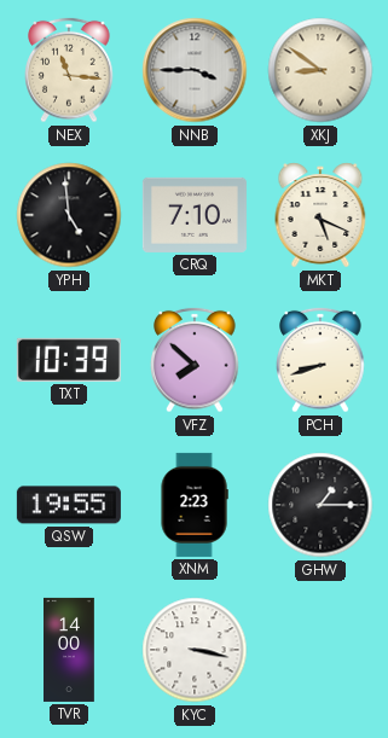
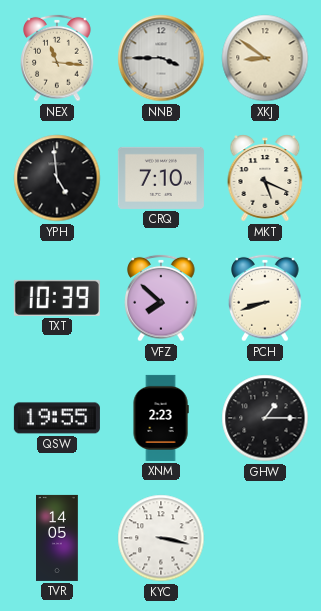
TVR: 14:00 -> 14:05 (57, 538)
